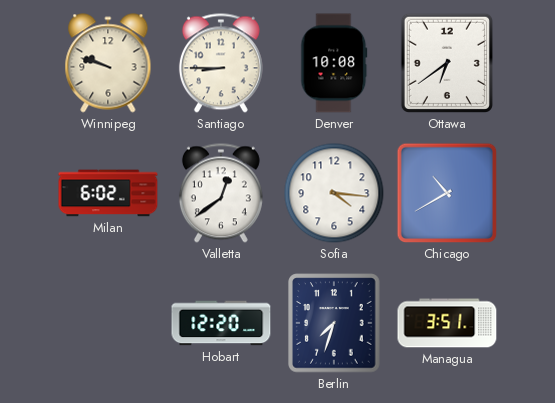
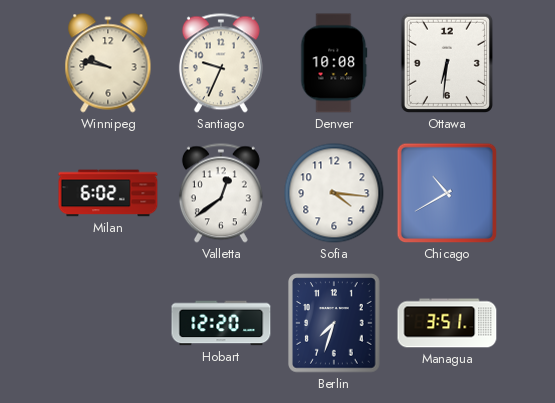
Winnipeg: 9:48 -> 9:47 (108, 63)
Santiago: 8:45 -> 9:34 (221, 63)
Ottawa: 6:39 -> 6:31 (447, 63)
